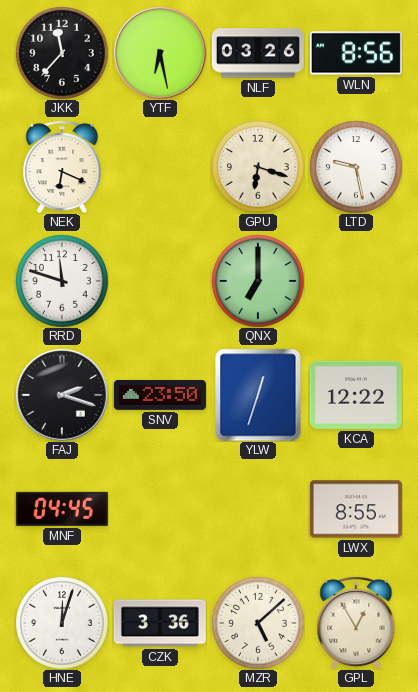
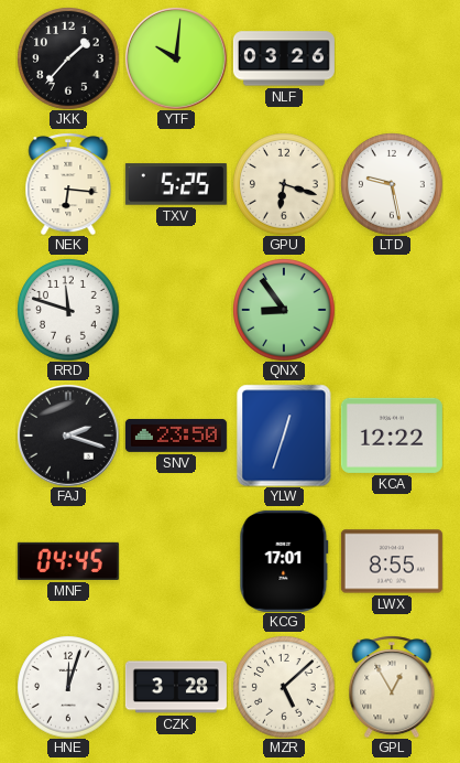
JKK: 11:37 -> 1:37 (68, 58)
YTF: 6:28 -> 10:01 (176, 58)
WLN: 8:56 -> none (356, 53)
NEK: 6:19 -> 6:16 (68, 184)
TXV: none -> 5:25 (176, 184)
QNX: 7:00 -> 8:54 (284, 310)
KCG: none -> 17:01 (284, 561)
CZK: 3:36 -> 3:28 (176, 687)
